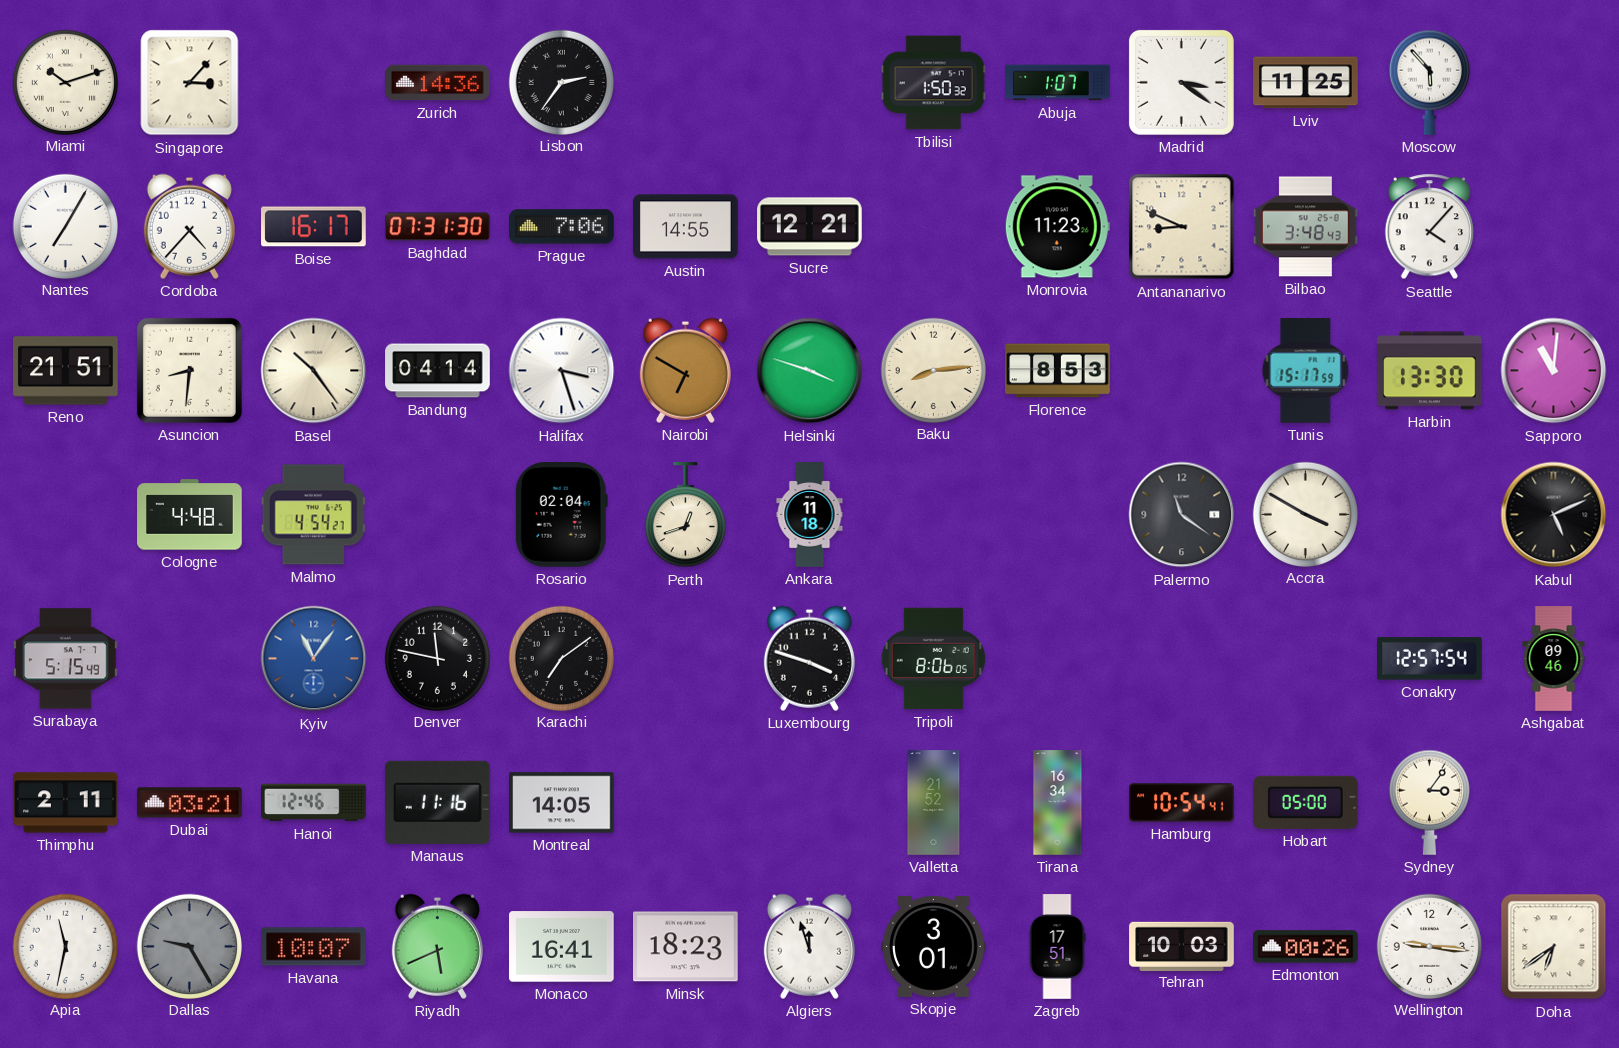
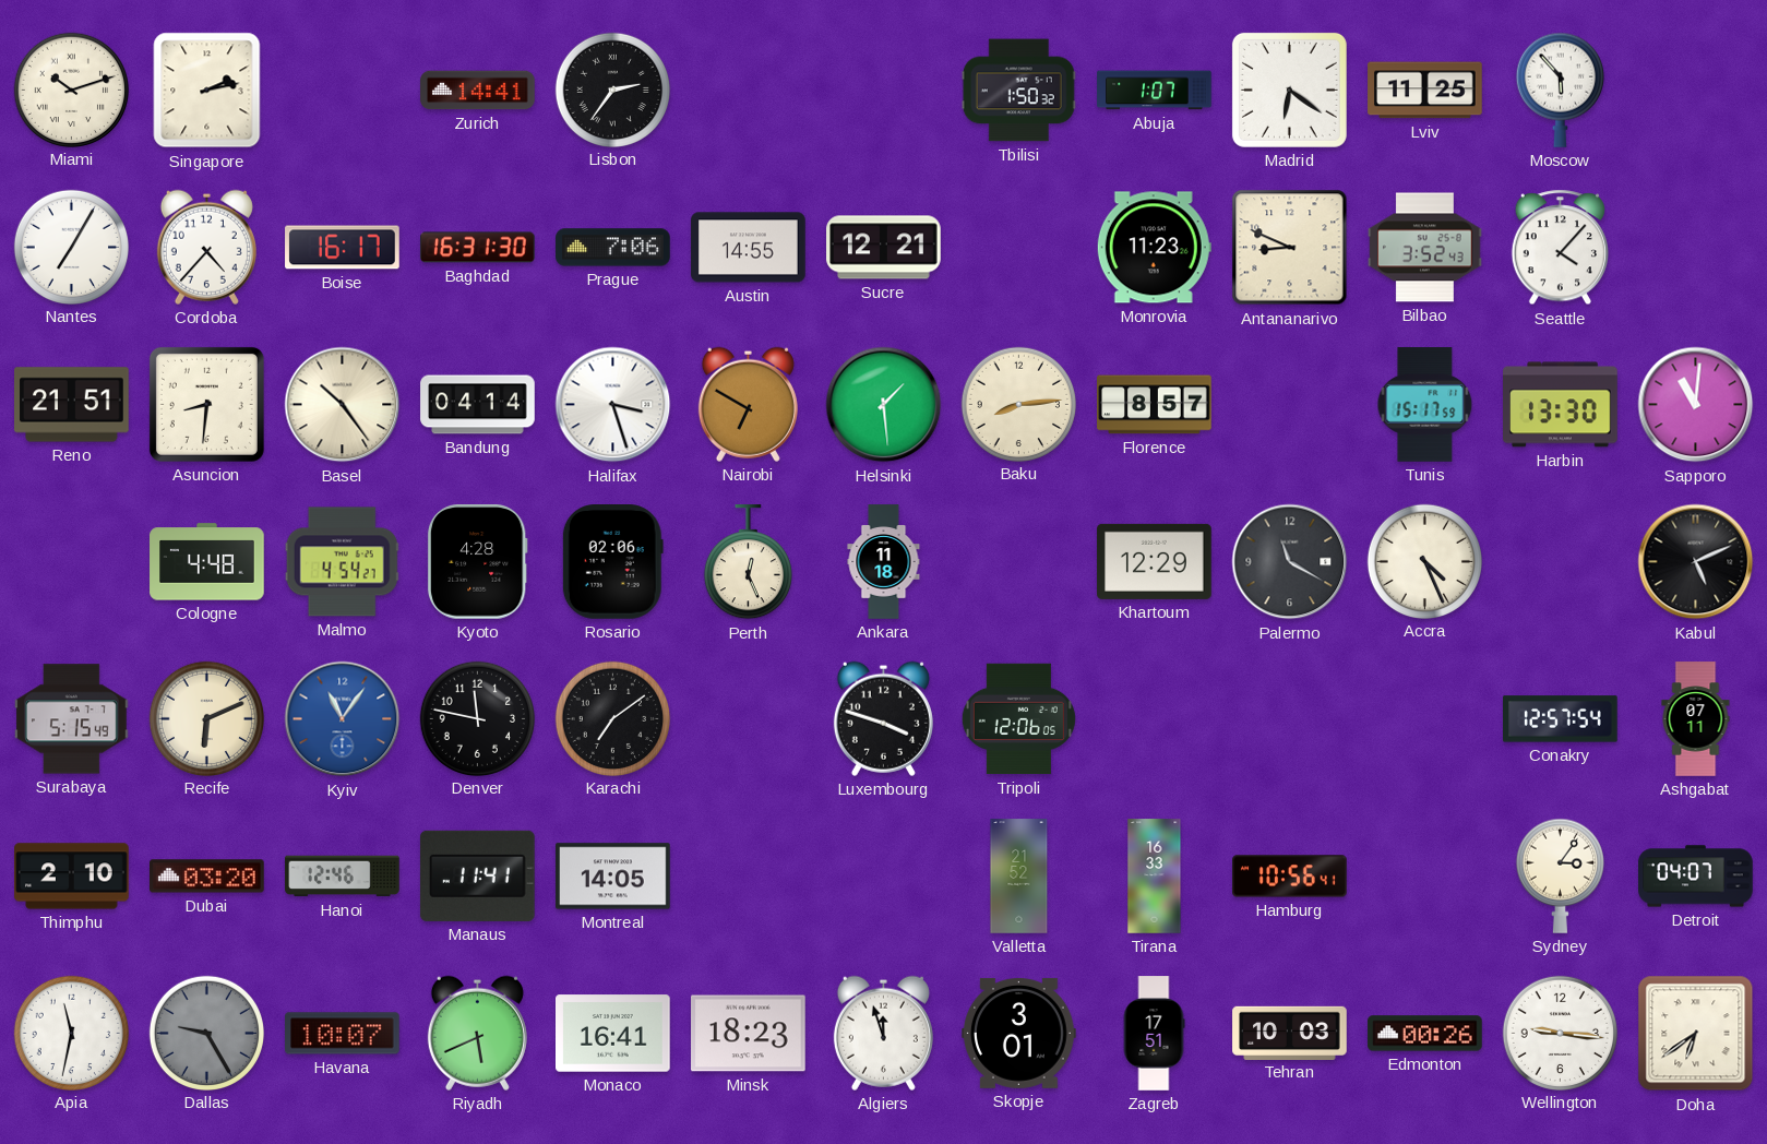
Singapore: 3:07 -> 2:13 (207, 91)
Zurich: 14:36 -> 14:41 (478, 91)
Madrid: 3:21 -> 6:21 (1289, 90)
Baghdad: 07:31 -> 16:31 (478, 248)
Bilbao: 3:48 -> 3:52 (1425, 248)
Helsinki: 3:48 -> 1:29 (884, 405)
Florence: 8:53 -> 8:57 (1155, 405)
Kyoto: none -> 4:28 (477, 562)
Rosario: 02:04 -> 02:06 (612, 562)
Perth: 12:42 -> 12:26 (748, 562)
Khartoum: none -> 12:29 (1155, 561)
Palermo: 11:21 -> 11:20 (1290, 562)
Accra: 3:50 -> 4:26 (1424, 561)
Recife: none -> 6:11 (206, 718)
Tripoli: 8:06 -> 12:06 (1018, 719)
Ashgabat: 09:46 -> 07:11 (1696, 719)
Thimphu: 2:11 -> 2:10 (72, 877)
Dubai: 03:21 -> 03:20 (207, 877)
Manaus: 11:16 -> 11:41 (477, 875)
Tirana: 16:34 -> 16:33 (1155, 877)
Hamburg: 10:54 -> 10:56 (1290, 877)
Hobart: 05:00 -> none (1305, 802)
Detroit: none -> 04:07 (1696, 877)
